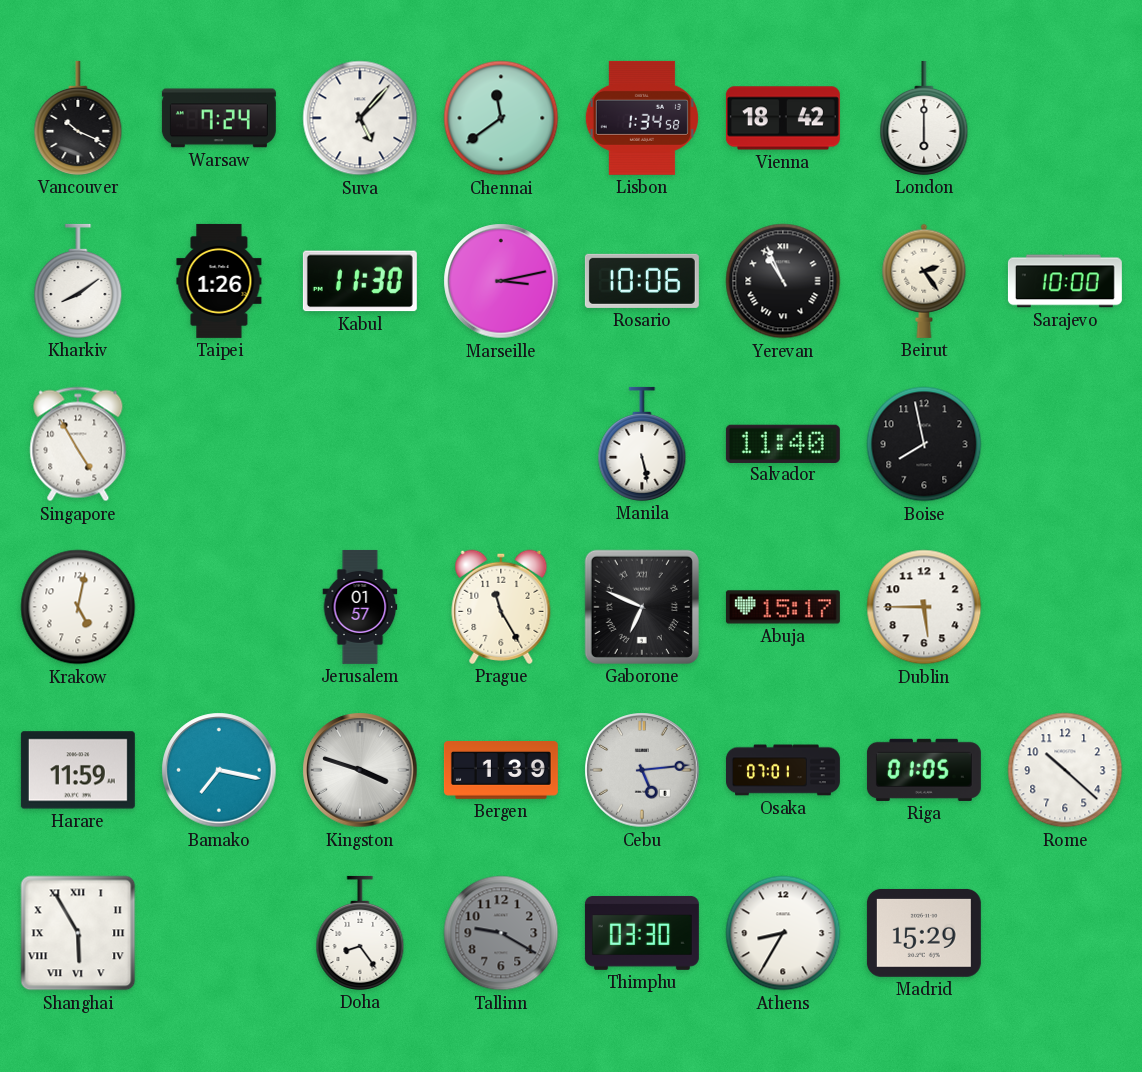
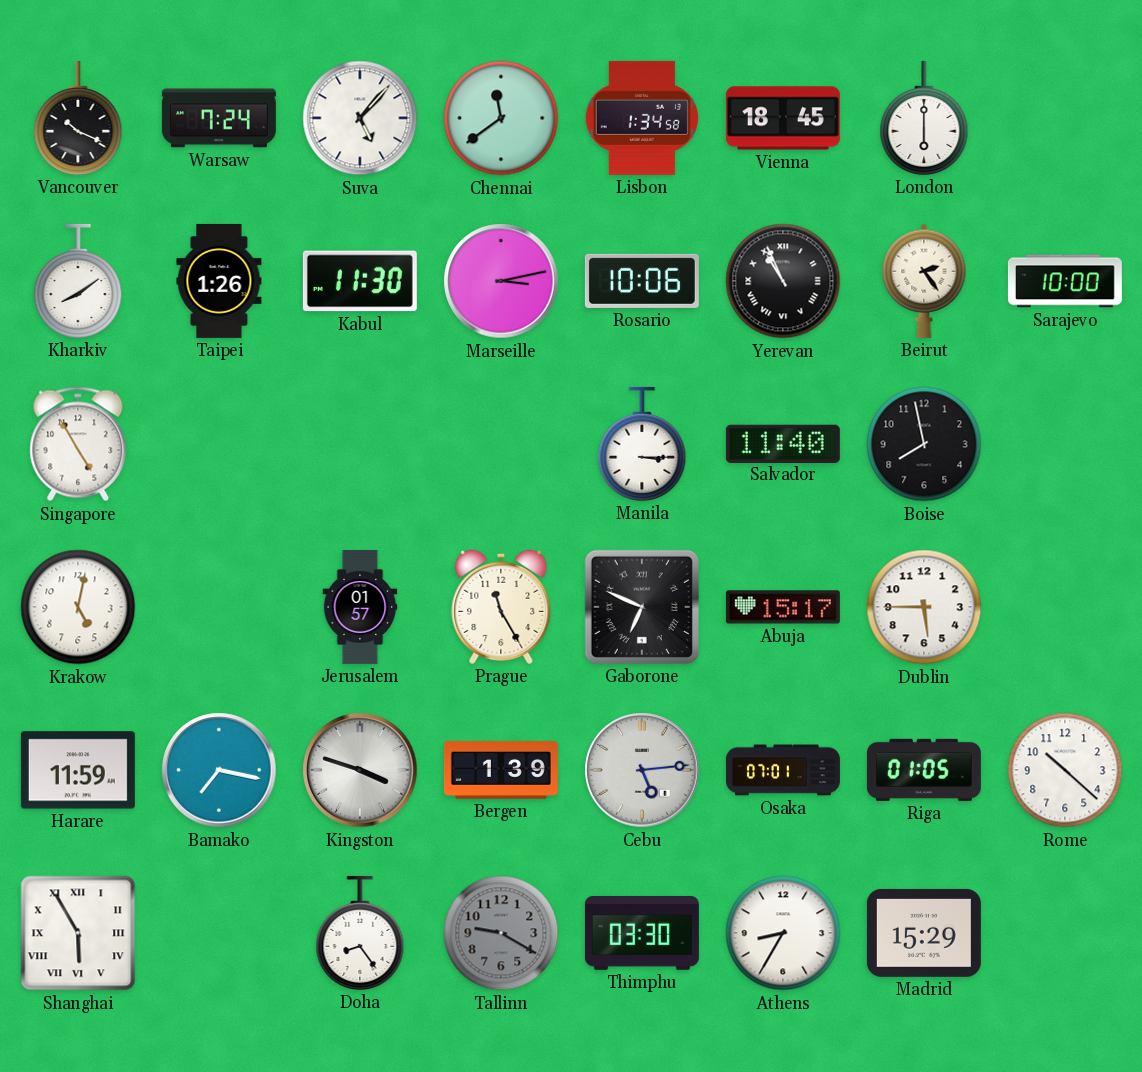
Vienna: 18:42 -> 18:45 (783, 118)
Manila: 5:28 -> 3:15 (642, 444)
